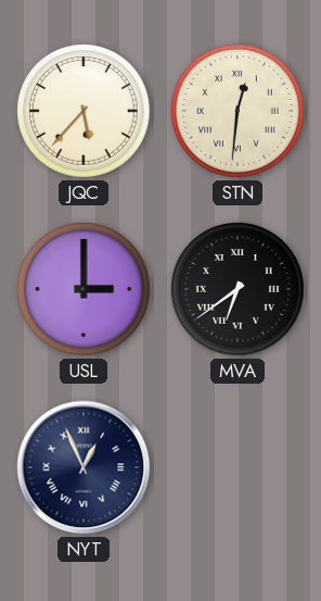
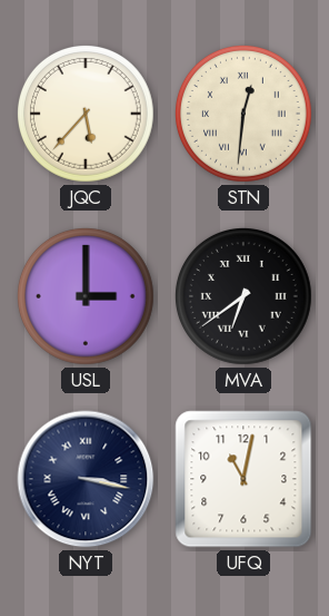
NYT: 12:56 -> 3:17 (86, 479)
UFQ: none -> 11:02 (243, 479)
